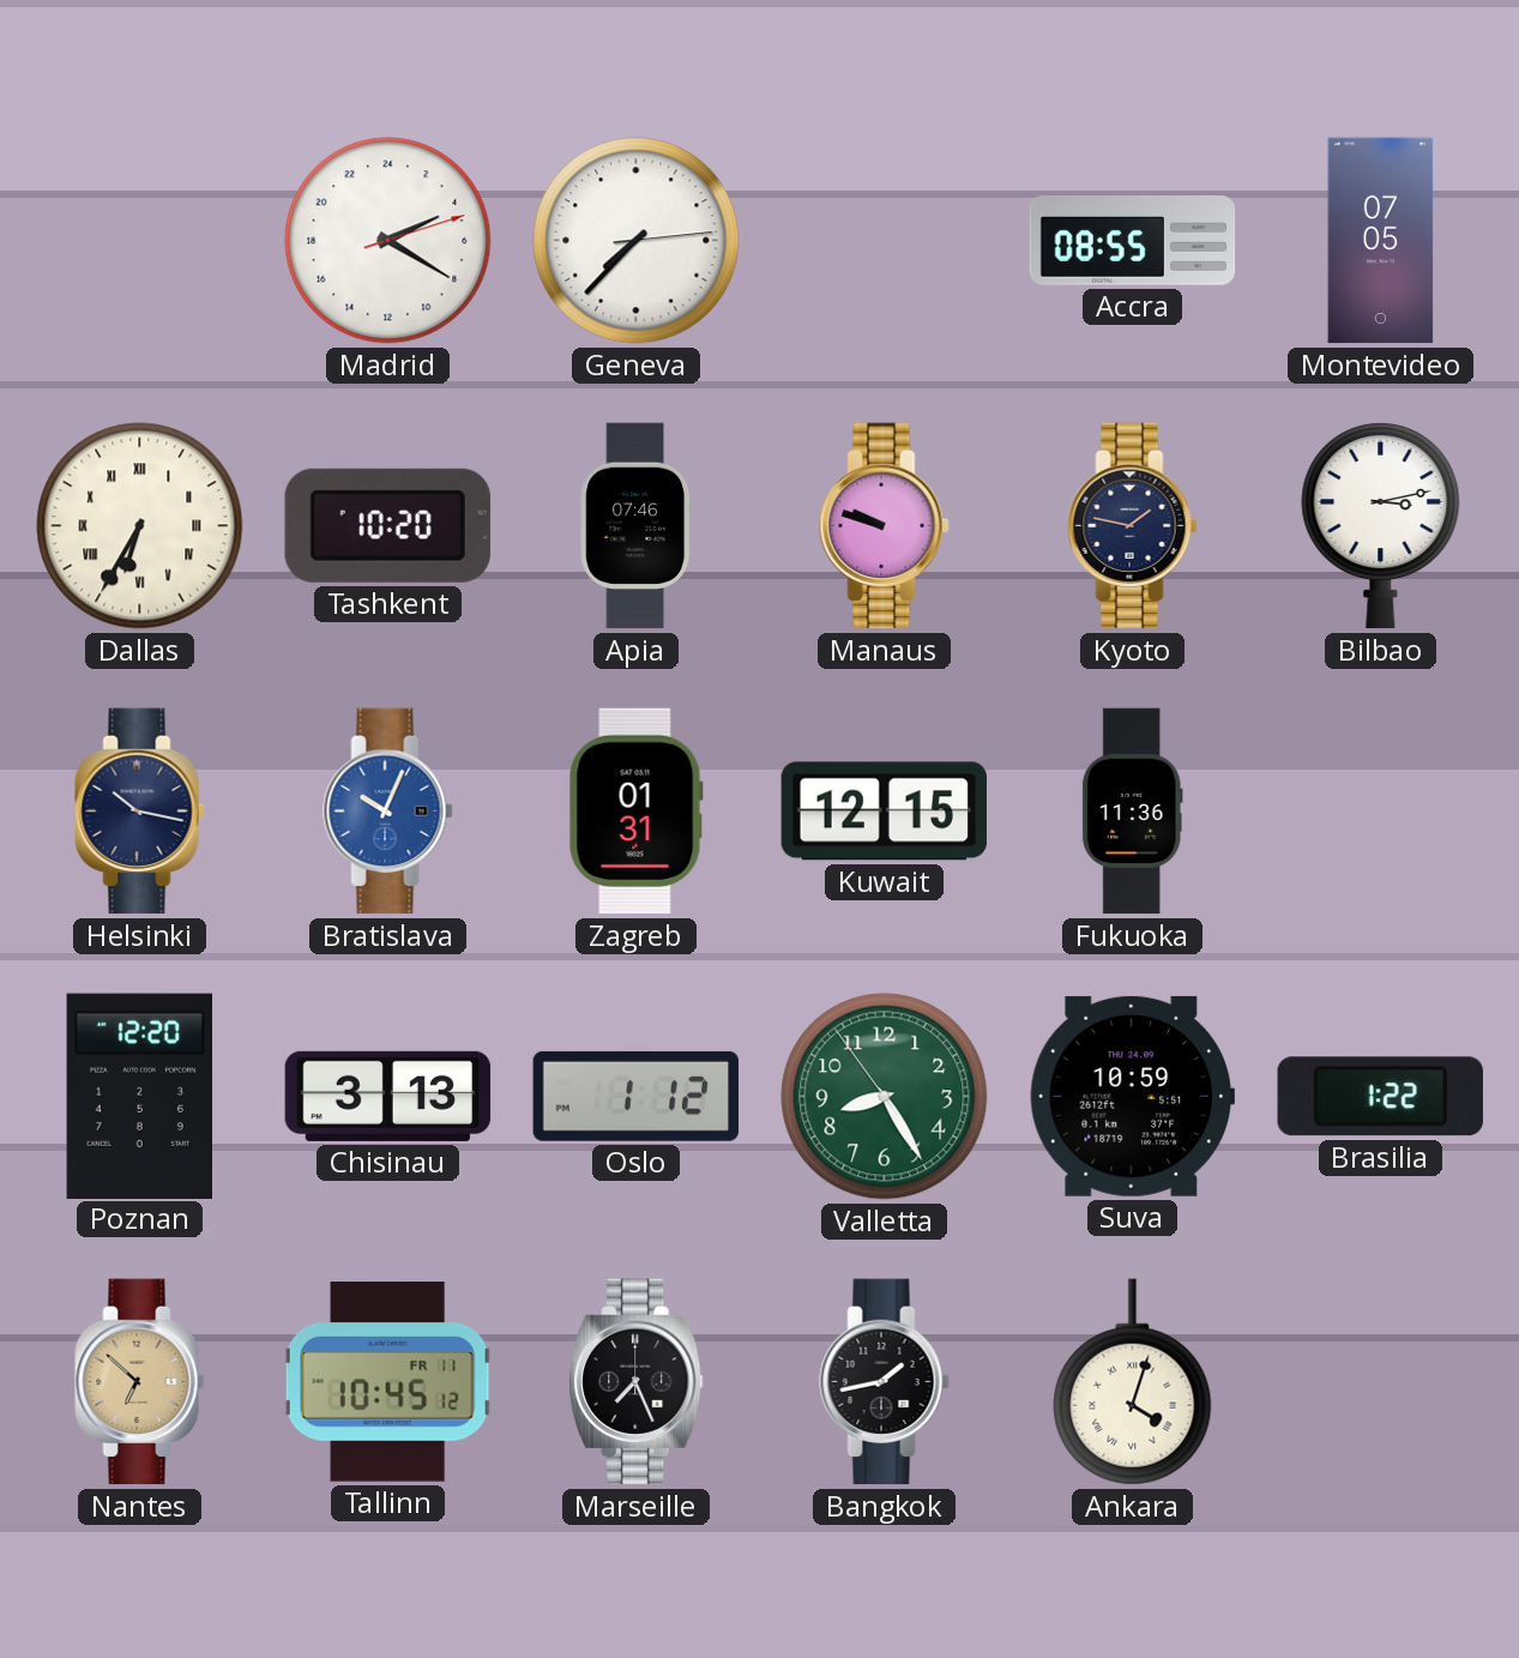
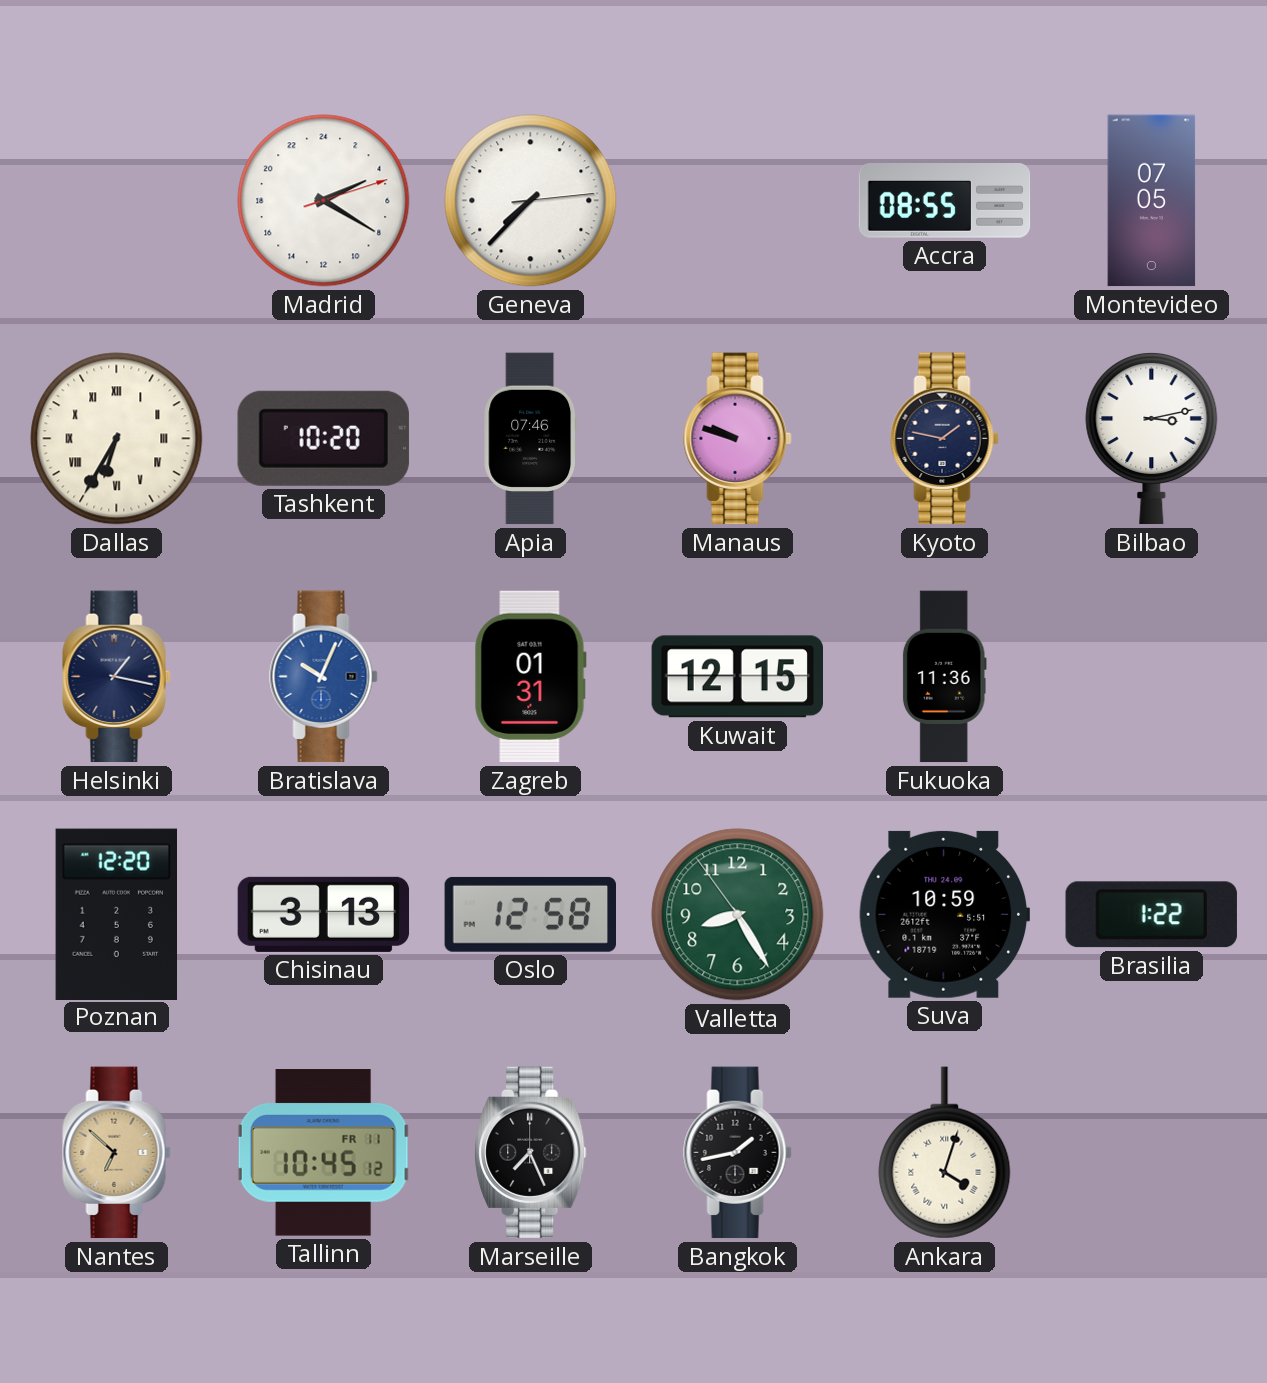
Helsinki: 10:17 -> 1:17 (117, 677)
Oslo: 1:12 -> 12:58 (530, 914)
